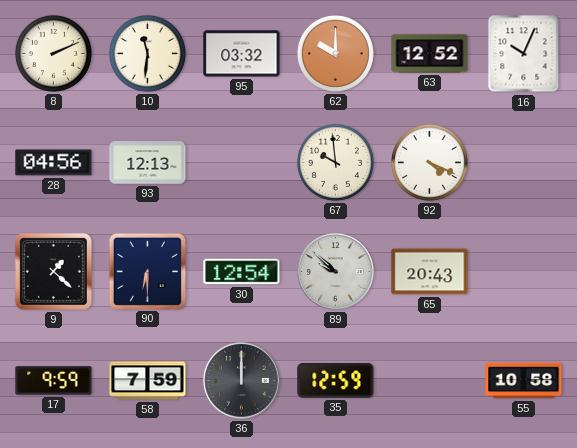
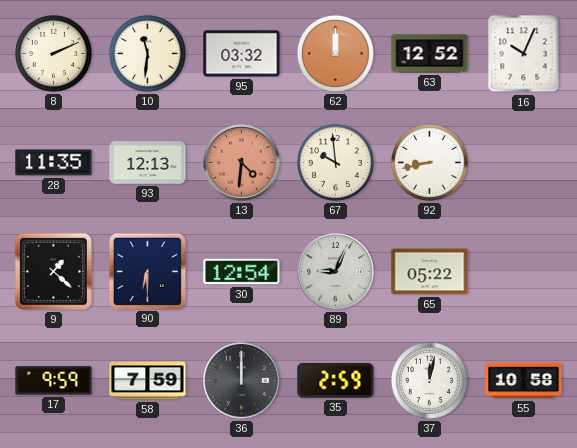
62: 10:00 -> 12:00 (335, 53)
28: 04:56 -> 11:35 (54, 163)
13: none -> 4:31 (242, 163)
92: 4:19 -> 8:43 (429, 162)
89: 9:52 -> 9:04 (336, 272)
65: 20:43 -> 05:22 (430, 272)
35: 12:59 -> 2:59 (336, 381)
37: none -> 12:02 (429, 380)
